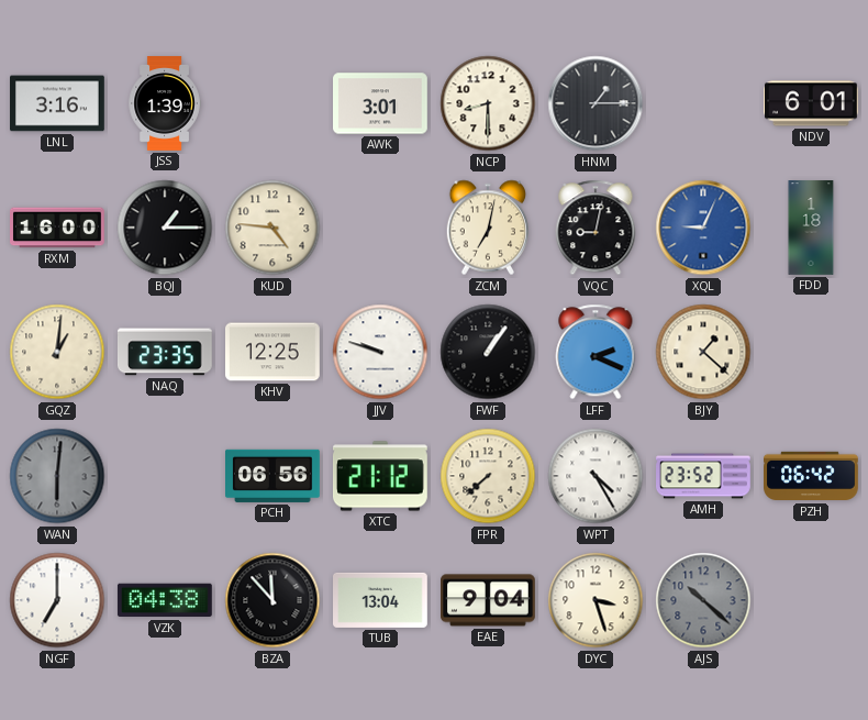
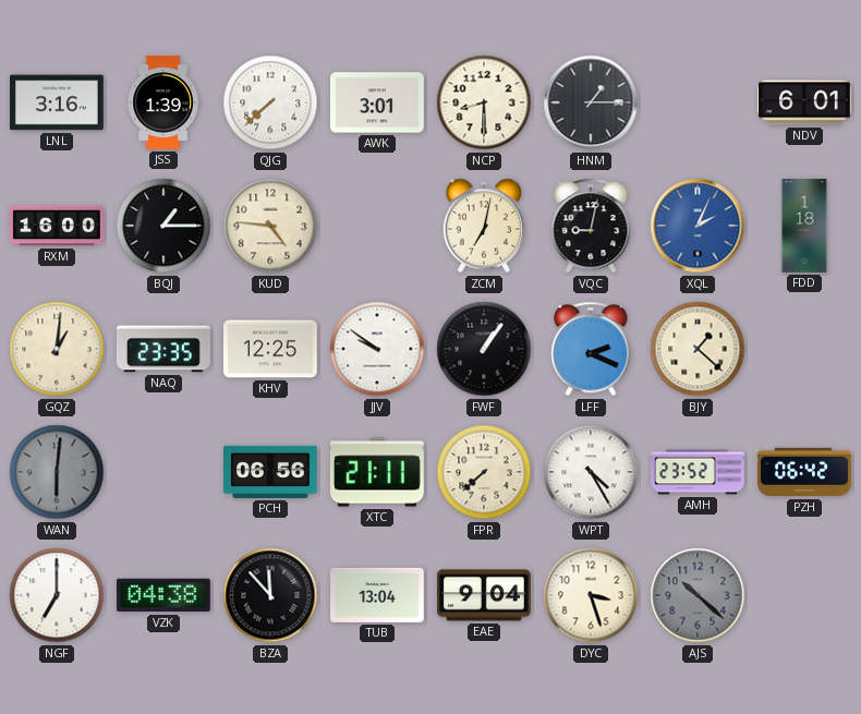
QJG: none -> 7:38 (270, 102)
XQL: 9:04 -> 2:04 (698, 226)
JJV: 9:48 -> 9:51 (377, 349)
XTC: 21:12 -> 21:11 (378, 472)
